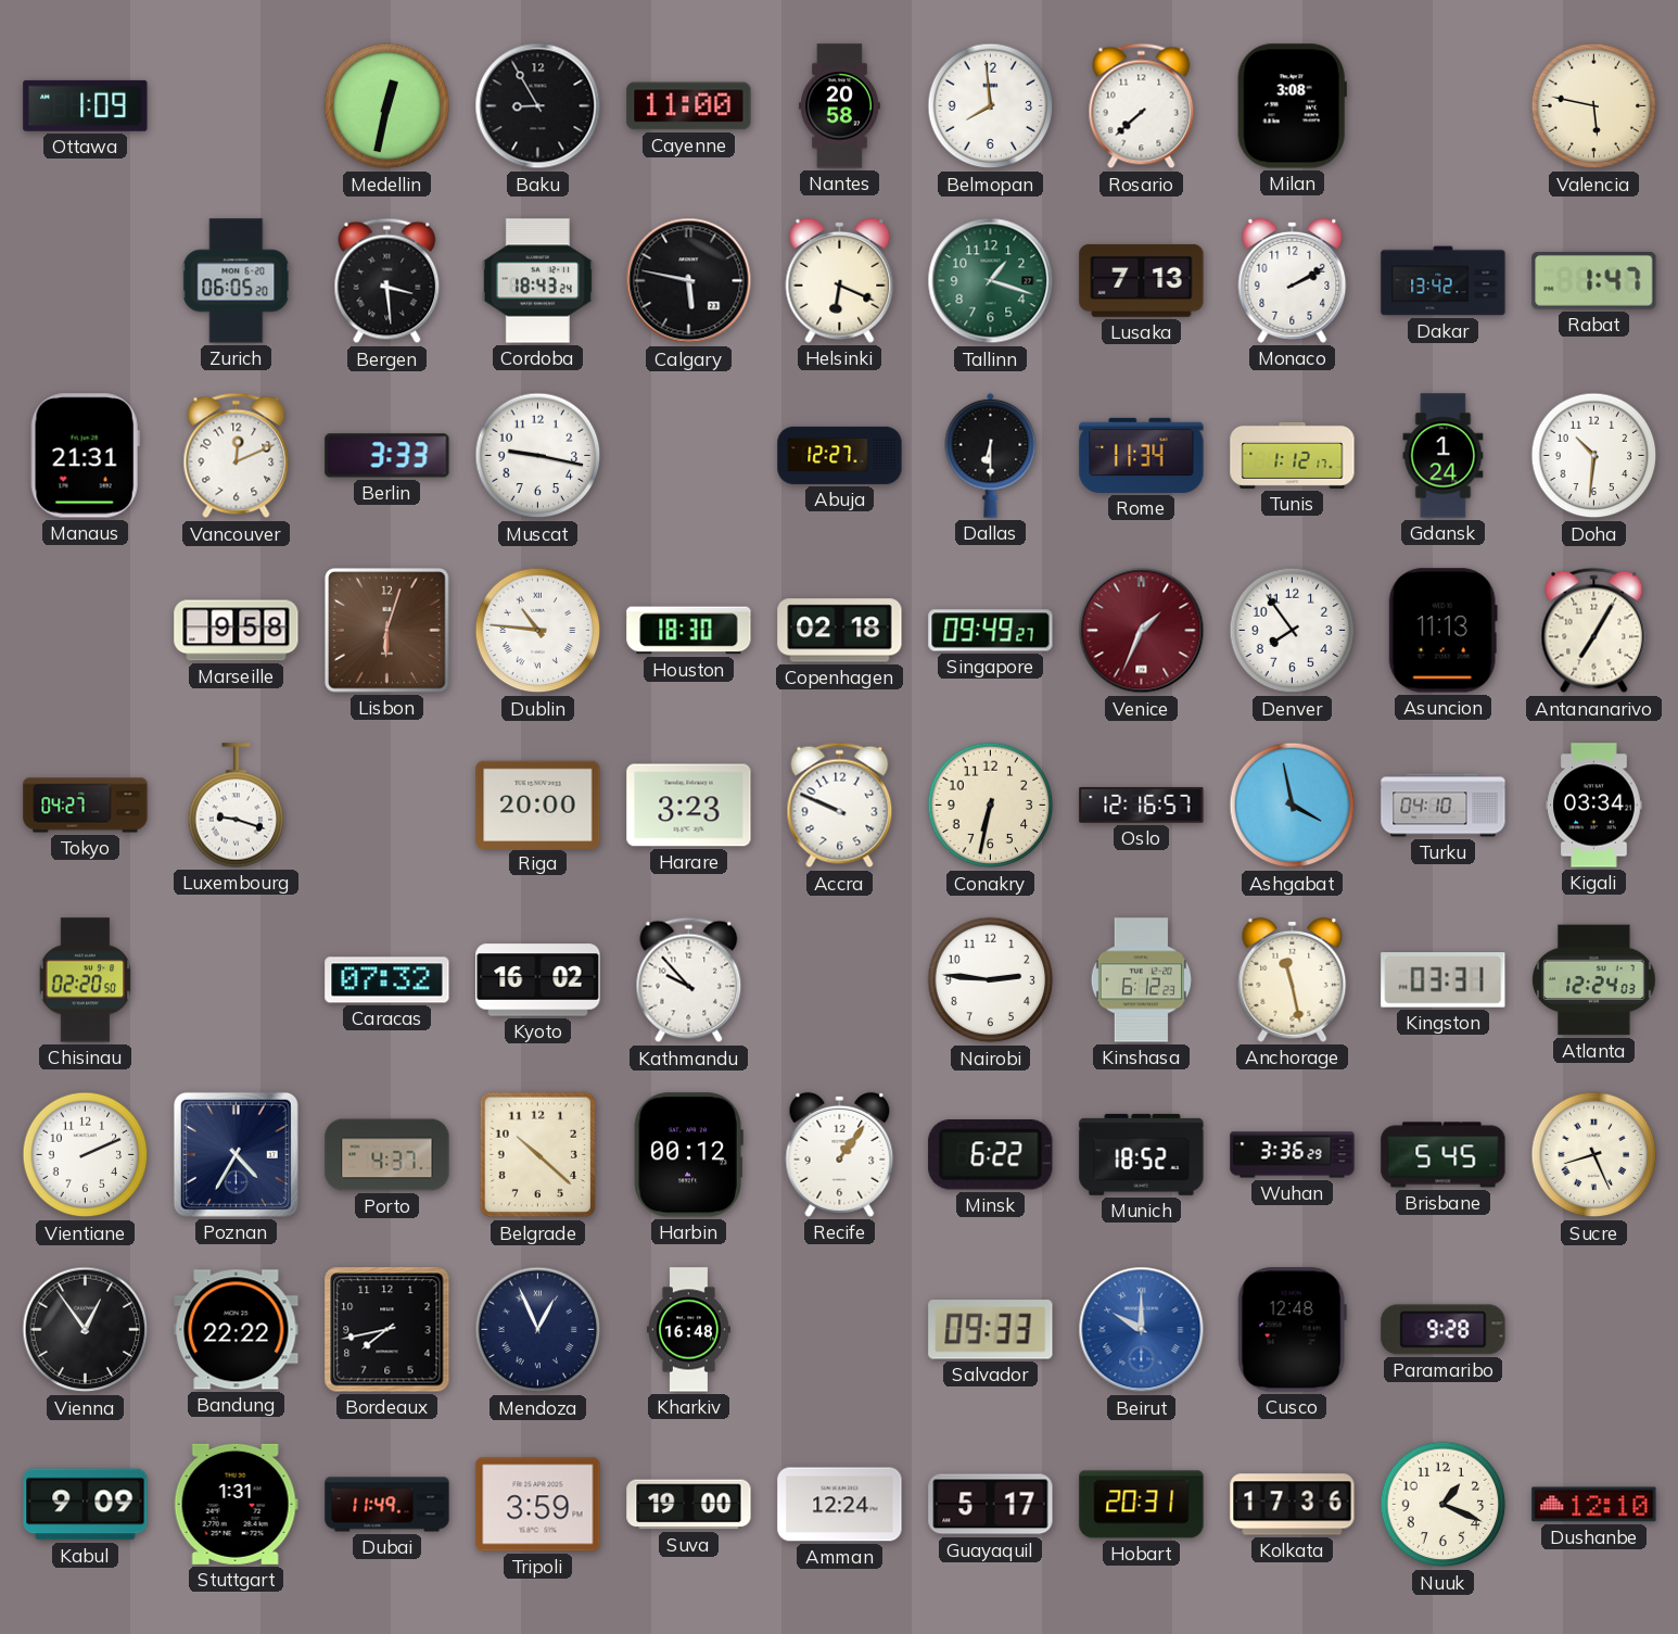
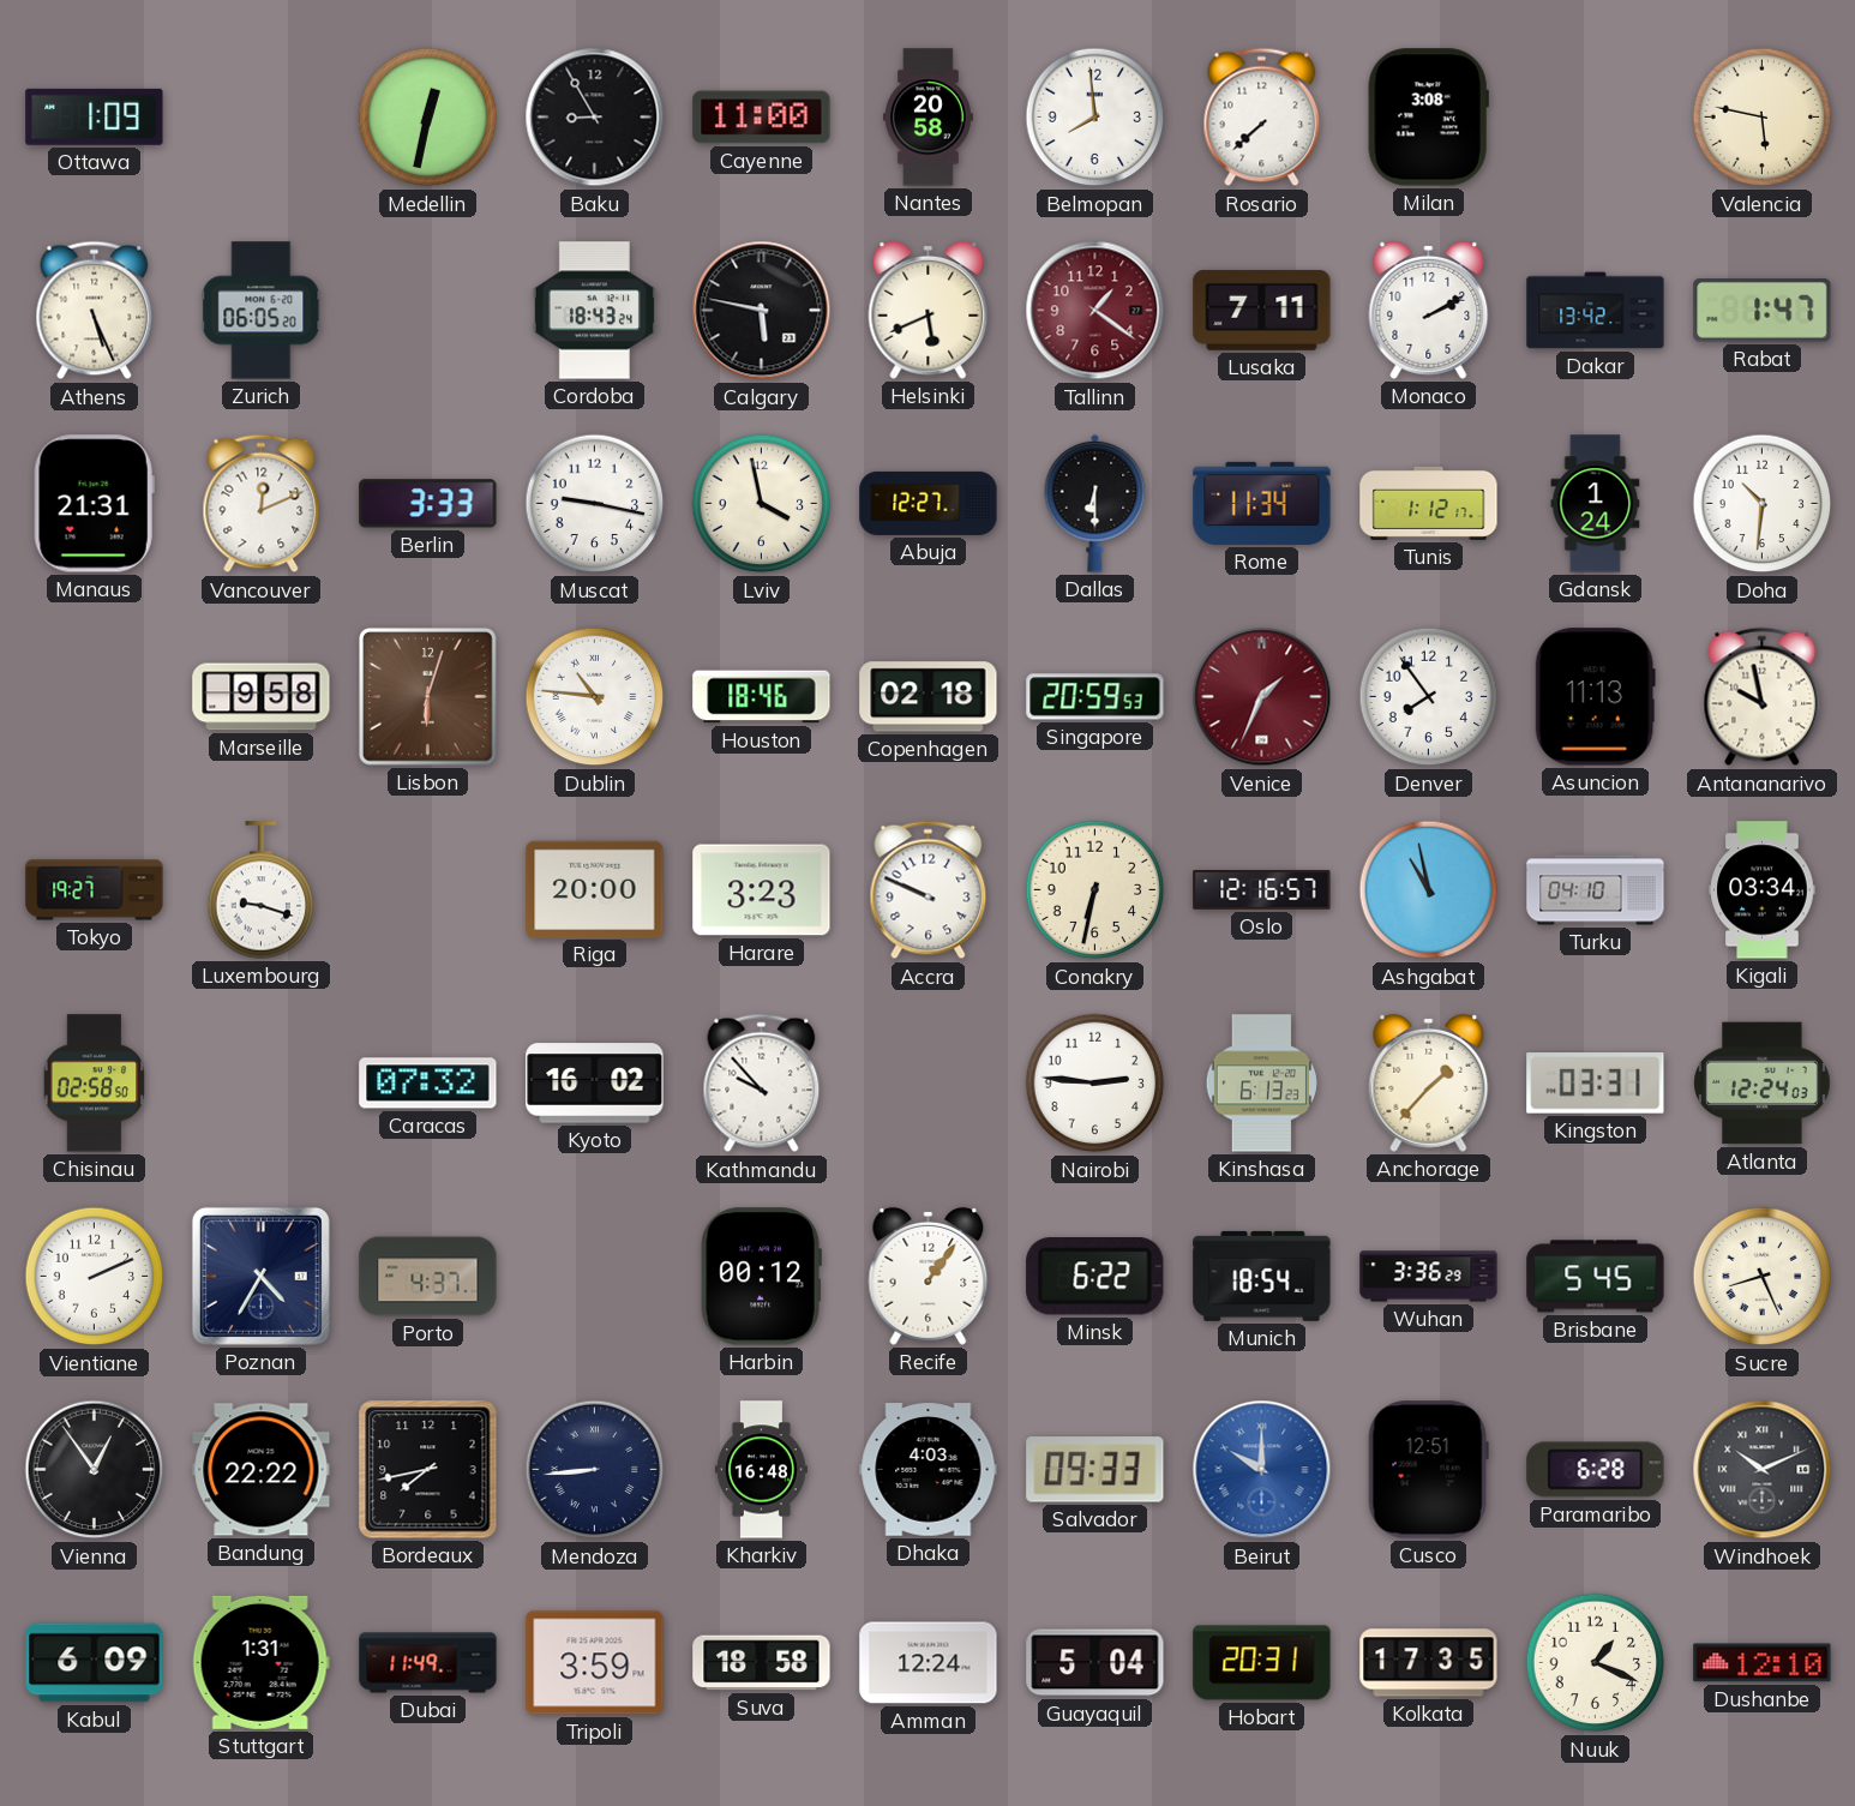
Athens: none -> 5:26 (95, 311)
Bergen: 3:29 -> none (387, 281)
Helsinki: 6:19 -> 5:41 (929, 310)
Tallinn: 1:18 -> 1:21 (1095, 311)
Tallinn dial: green -> burgundy (1095, 311)
Lusaka: 7:13 -> 7:11 (1262, 310)
Lviv: none -> 3:58 (762, 504)
Houston: 18:30 -> 18:46 (762, 697)
Singapore: 09:49 -> 20:59 (1095, 697)
Antananarivo: 7:05 -> 9:58 (1763, 697)
Tokyo: 04:27 -> 19:27 (95, 890)
Ashgabat: 3:58 -> 10:58 (1429, 890)
Chisinau: 02:20 -> 02:58 (95, 1084)
Kinshasa: 6:12 -> 6:13 (1261, 1084)
Anchorage: 11:28 -> 1:37 (1429, 1082)
Belgrade: 10:22 -> none (538, 1155)
Munich: 18:52 -> 18:54 (1262, 1276)
Mendoza: 12:56 -> 8:44 (595, 1470)
Dhaka: none -> 4:03 (929, 1470)
Cusco: 12:48 -> 12:51 (1428, 1470)
Paramaribo: 9:28 -> 6:28 (1596, 1470)
Windhoek: none -> 10:11 (1763, 1470)
Kabul: 9:09 -> 6:09 (95, 1663)
Suva: 19:00 -> 18:58 (762, 1663)
Guayaquil: 5:17 -> 5:04 (1095, 1663)
Kolkata: 17:36 -> 17:35 (1429, 1663)
